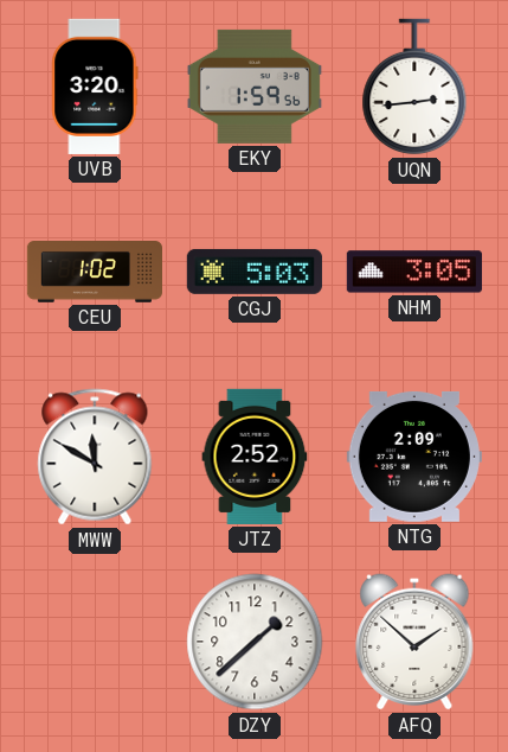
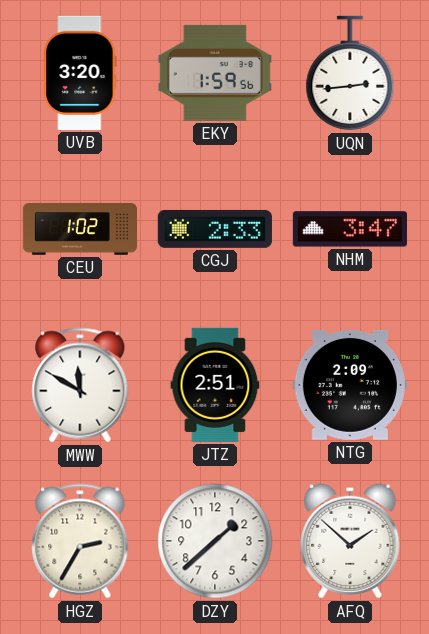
CGJ: 5:03 -> 2:33 (215, 229)
NHM: 3:05 -> 3:47 (350, 229)
JTZ: 2:52 -> 2:51 (215, 385)
HGZ: none -> 2:35 (80, 541)
